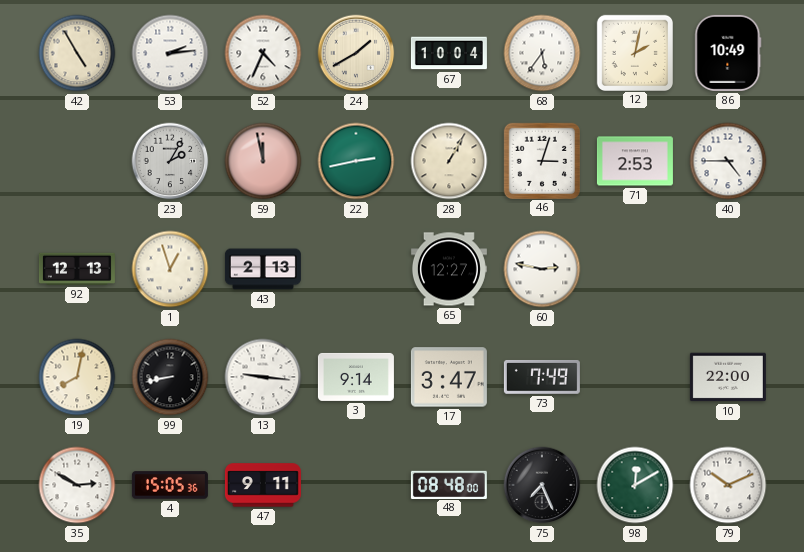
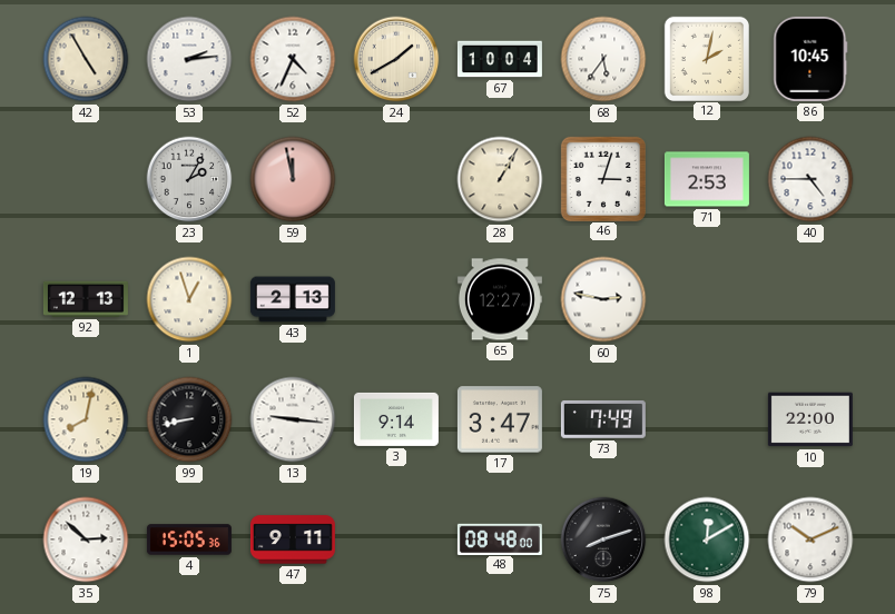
86: 10:49 -> 10:45 (810, 59)
22: 2:43 -> none (356, 161)
35: 2:50 -> 2:52 (86, 539)
75: 7:26 -> 8:12 (603, 539)
